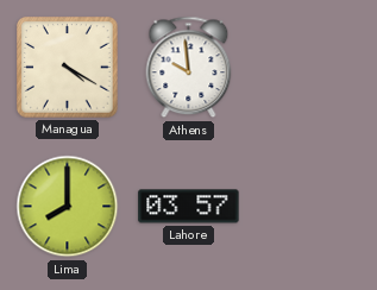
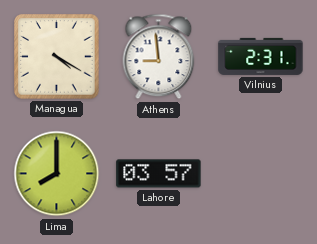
Athens: 9:59 -> 8:59 (159, 57)
Vilnius: none -> 2:31 (261, 56)
